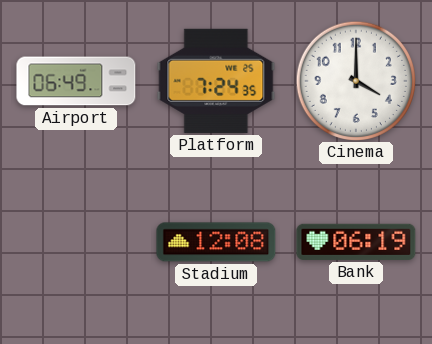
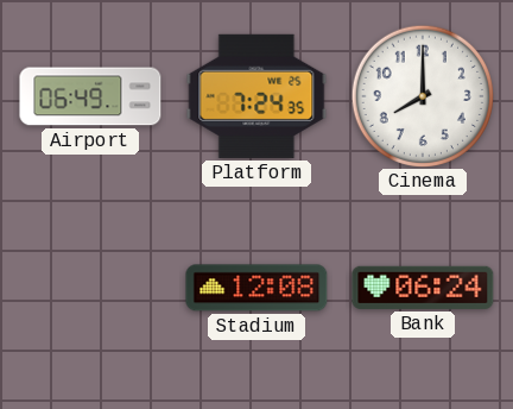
Cinema: 4:00 -> 8:00 (422, 95)
Bank: 06:19 -> 06:24 (423, 288)
